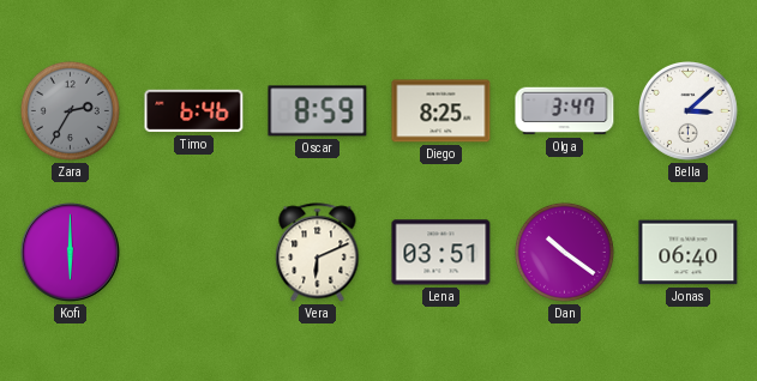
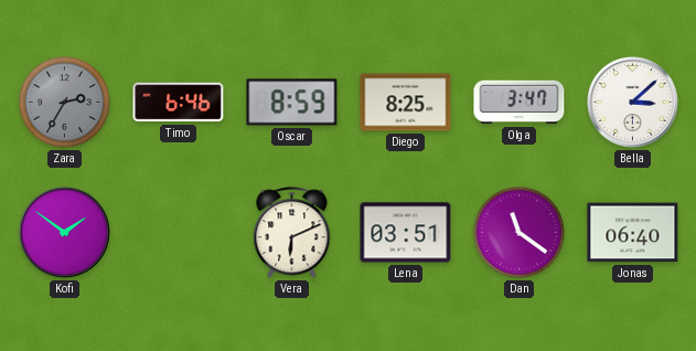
Kofi: 6:00 -> 1:51 (65, 233)
Dan: 10:21 -> 11:21 (518, 232)
